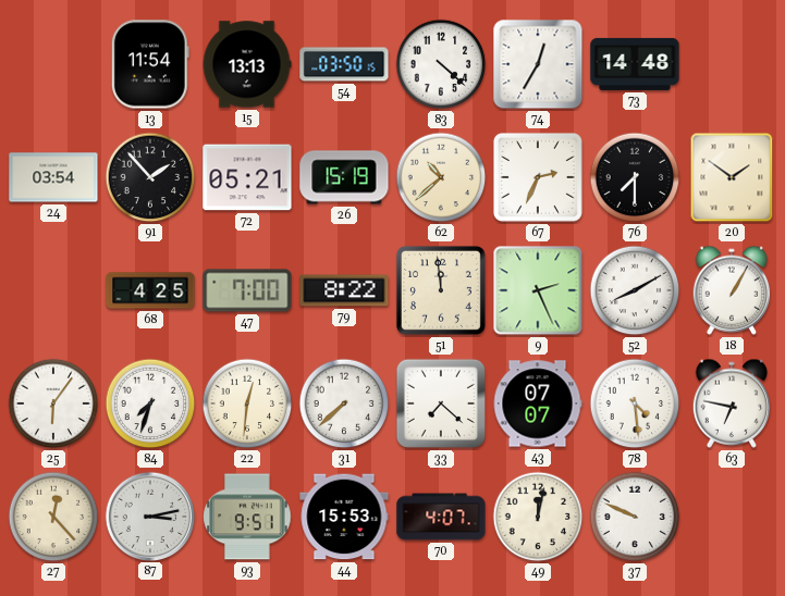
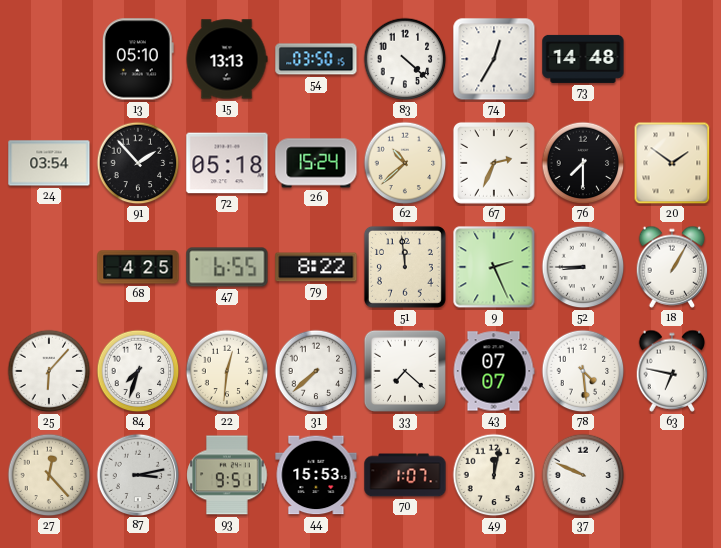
13: 11:54 -> 05:10 (138, 59)
72: 05:21 -> 05:18 (227, 163)
26: 15:19 -> 15:24 (316, 163)
47: 7:00 -> 6:55 (227, 267)
52: 8:10 -> 8:45 (583, 267)
25: 6:06 -> 6:07 (49, 371)
70: 4:07 -> 1:07 (405, 475)
